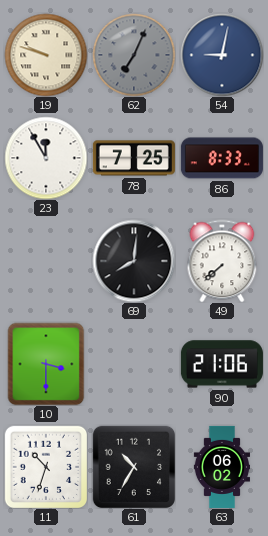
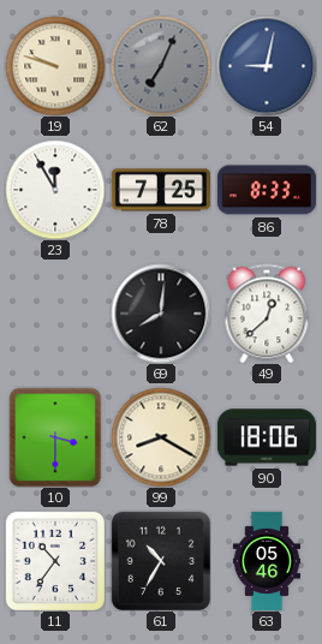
49: 7:38 -> 12:38 (267, 314)
99: none -> 8:20 (161, 437)
90: 21:06 -> 18:06 (267, 437)
11: 10:33 -> 10:36 (54, 560)
63: 06:02 -> 05:46 (266, 561)
